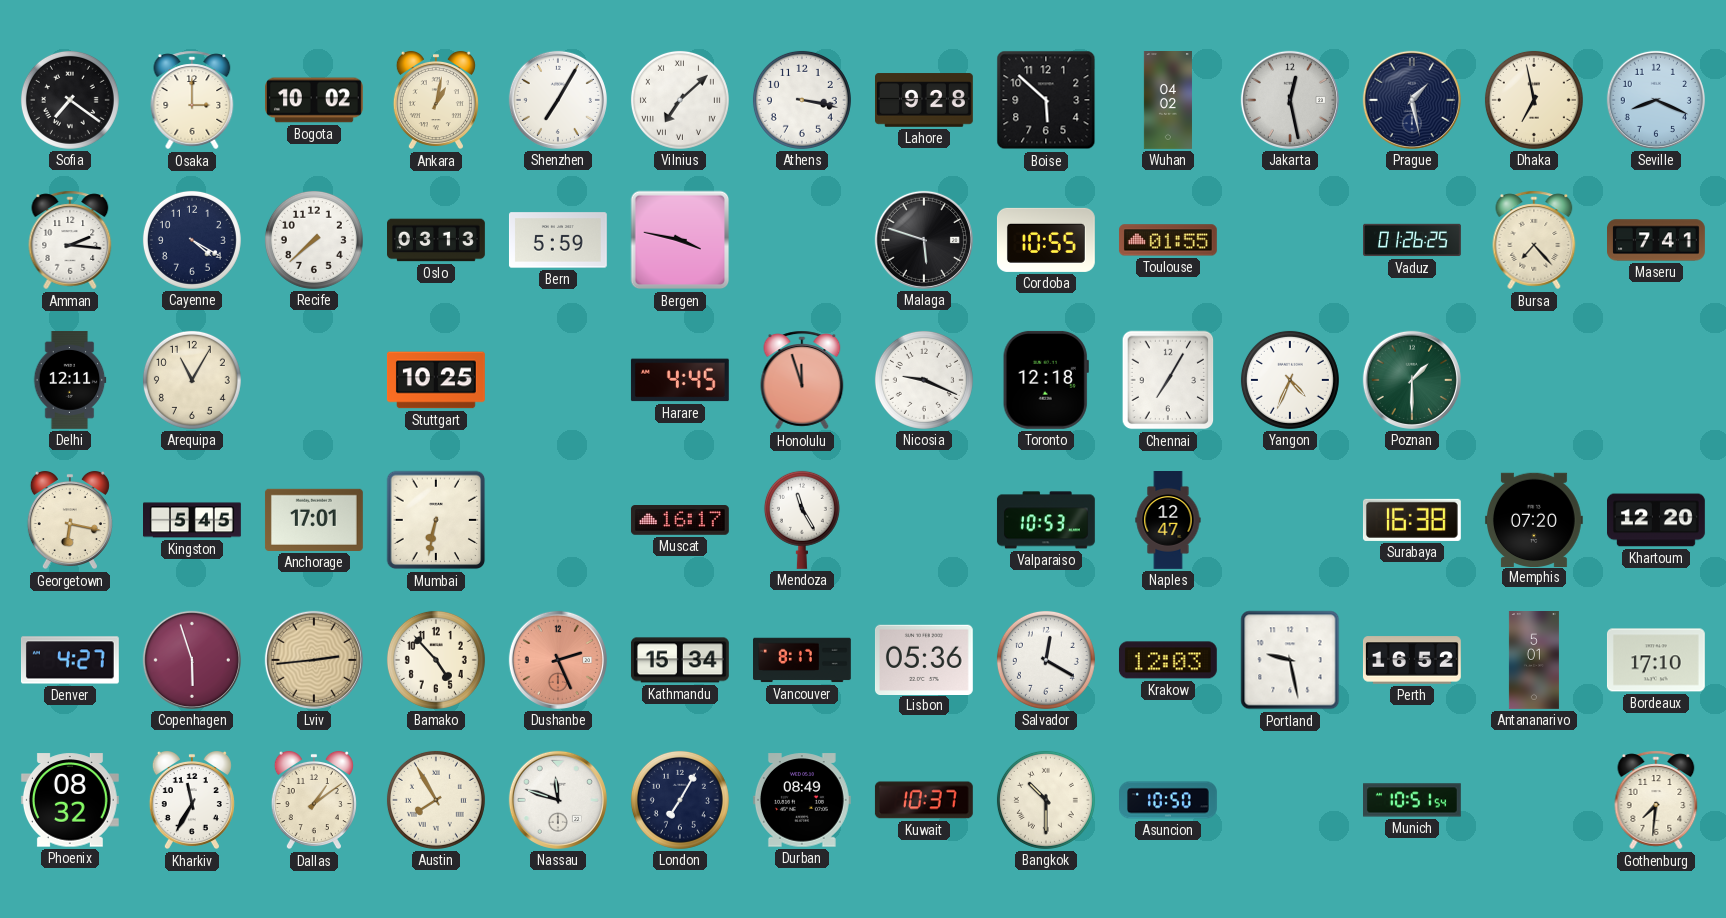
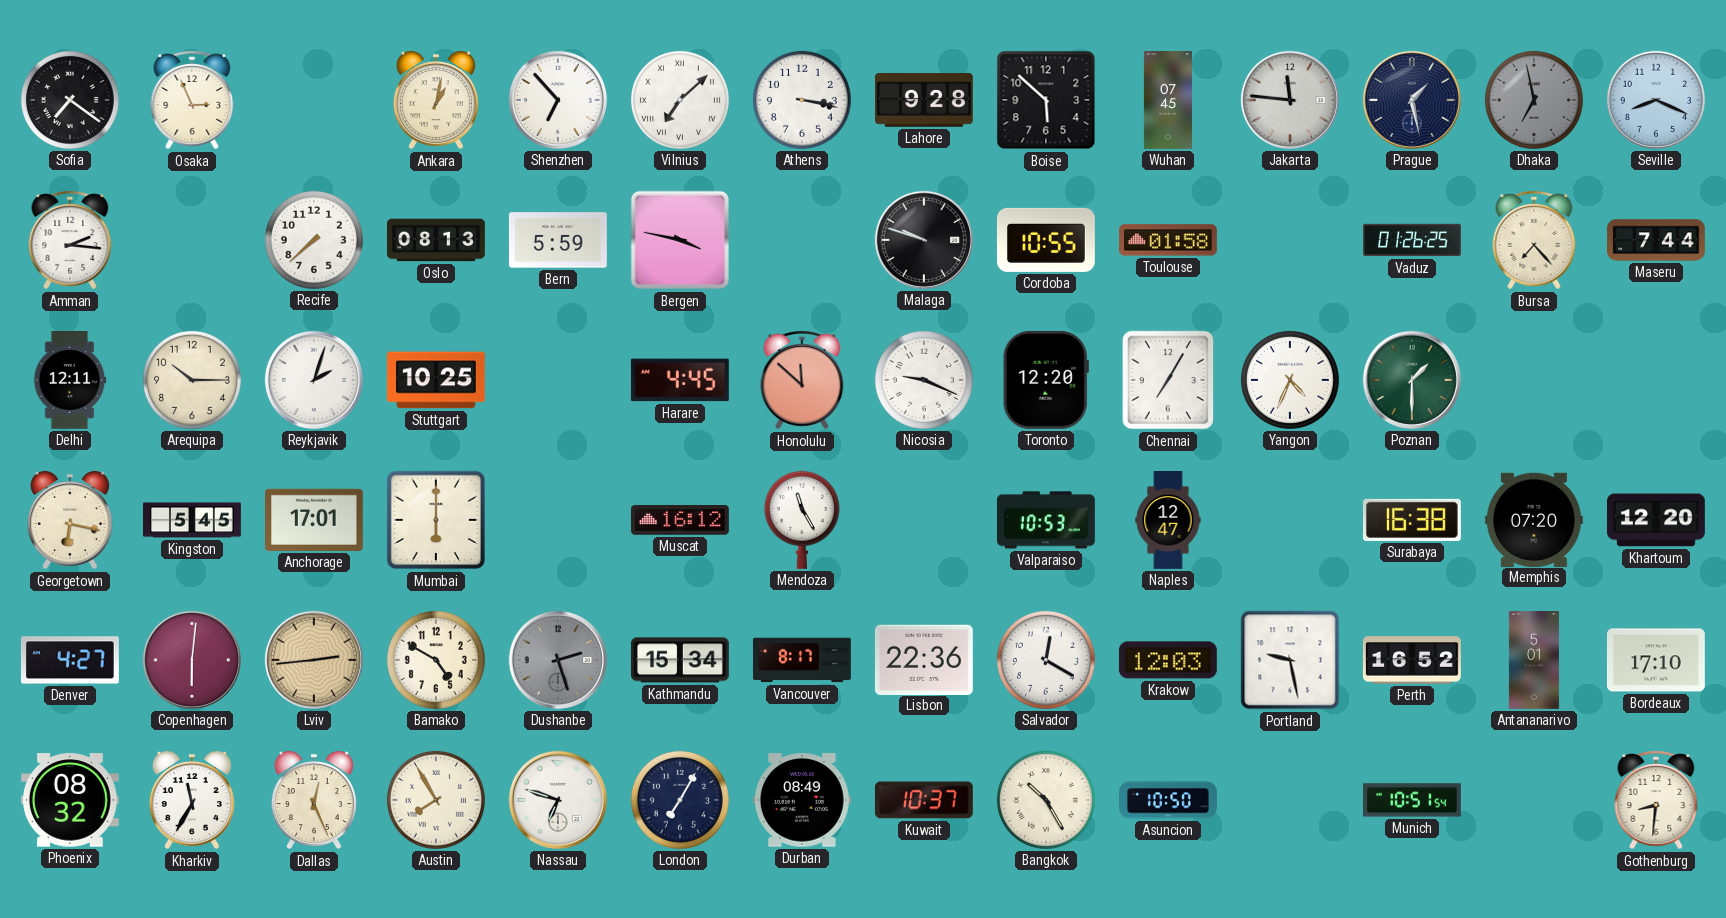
Osaka: 3:00 -> 2:56 (192, 100)
Bogota: 10:02 -> none (315, 100)
Shenzhen: 7:05 -> 6:53 (558, 100)
Wuhan: 04:02 -> 07:45 (1168, 101)
Jakarta: 12:28 -> 11:46 (1290, 100)
Dhaka dial: cream -> grey (1534, 100)
Cayenne: 4:20 -> none (192, 240)
Oslo: 03:13 -> 08:13 (437, 240)
Malaga: 5:48 -> 9:48 (924, 240)
Toulouse: 01:55 -> 01:58 (1168, 240)
Maseru: 7:41 -> 7:44 (1657, 240)
Arequipa: 11:05 -> 10:15 (192, 380)
Reykjavik: none -> 2:03 (314, 380)
Honolulu: 11:57 -> 11:52 (802, 380)
Toronto: 12:18 -> 12:20 (1046, 380)
Mumbai: 6:32 -> 6:00 (436, 520)
Muscat: 16:17 -> 16:12 (680, 521)
Copenhagen: 5:57 -> 6:01 (192, 660)
Bamako: 4:53 -> 4:50 (436, 660)
Dushanbe: 2:26 -> 2:27 (558, 660)
Dushanbe dial: salmon -> grey (558, 660)
Lisbon: 05:36 -> 22:36 (924, 659)
Dallas: 1:09 -> 12:26 (314, 800)
Nassau: 11:48 -> 6:48 (558, 800)
Bangkok: 10:30 -> 10:25 (1046, 800)
Gothenburg: 7:31 -> 8:31 (1656, 800)
